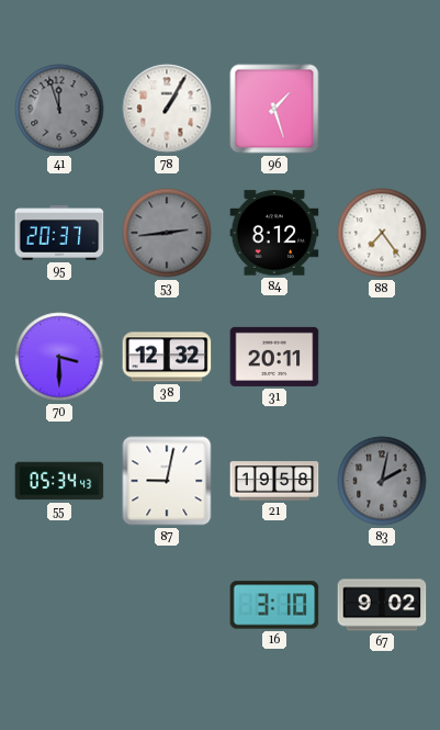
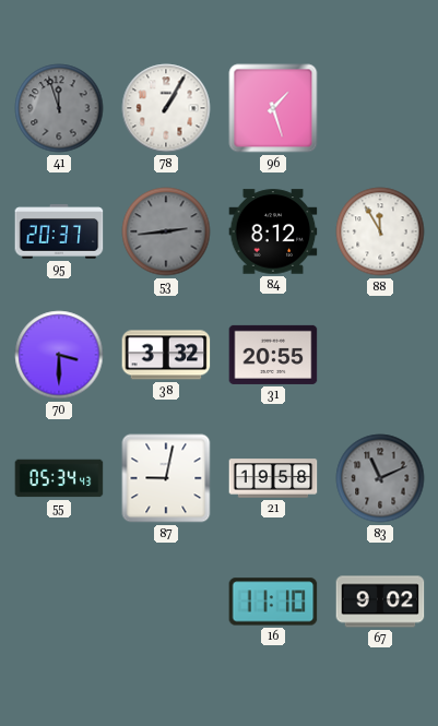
88: 7:24 -> 11:55 (380, 231)
38: 12:32 -> 3:32 (166, 355)
31: 20:11 -> 20:55 (273, 355)
83: 2:02 -> 11:11 (380, 478)
16: 3:10 -> 11:10 (273, 602)
